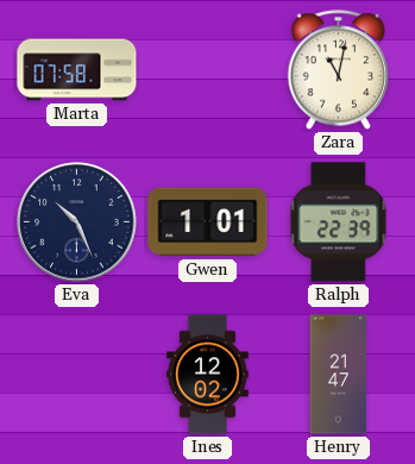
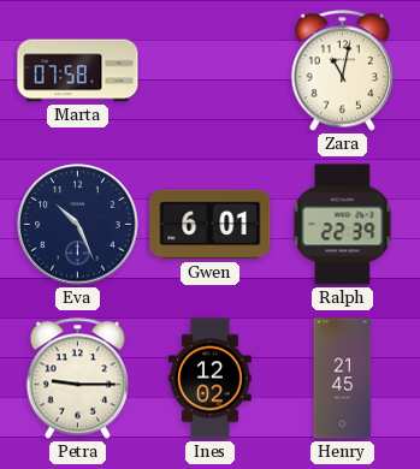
Gwen: 1:01 -> 6:01 (211, 225)
Petra: none -> 9:15 (78, 379)
Henry: 21:47 -> 21:45 (343, 379)
